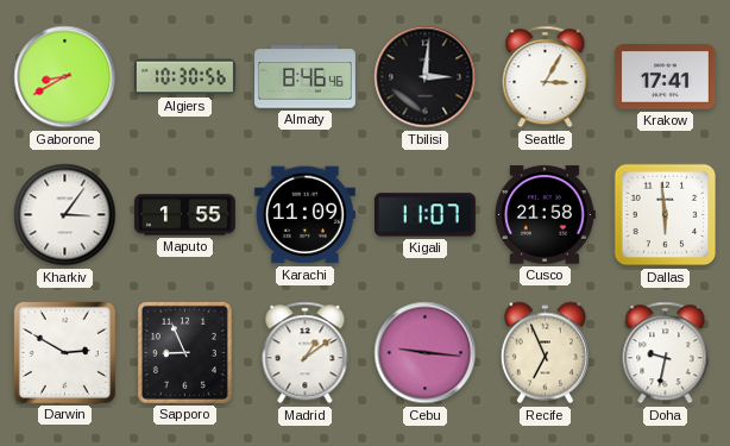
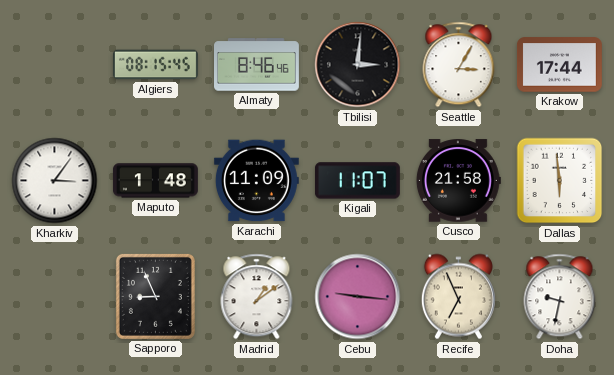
Gaborone: 8:40 -> none (65, 77)
Algiers: 10:30 -> 08:15 (156, 65)
Krakow: 17:41 -> 17:44 (559, 65)
Maputo: 1:55 -> 1:48 (155, 181)
Darwin: 2:50 -> none (64, 352)
